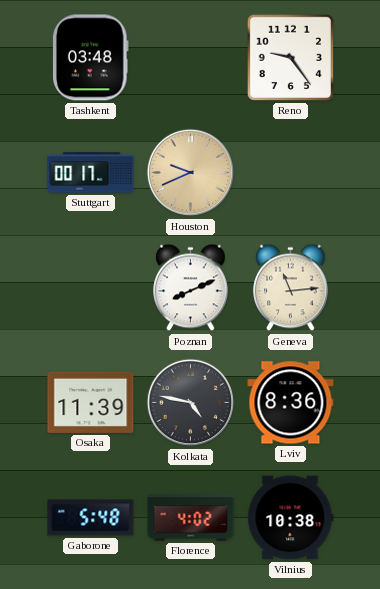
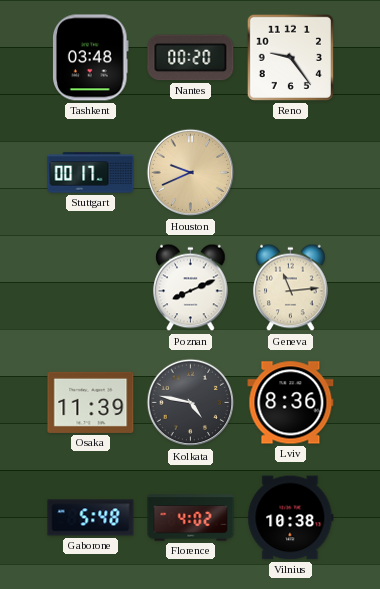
Nantes: none -> 00:20 (191, 58)
